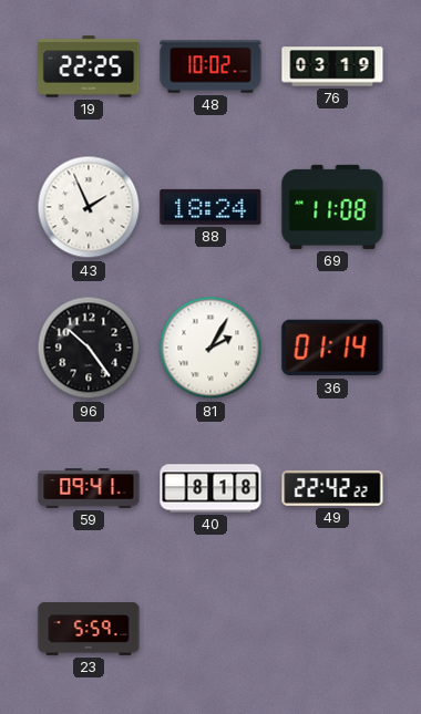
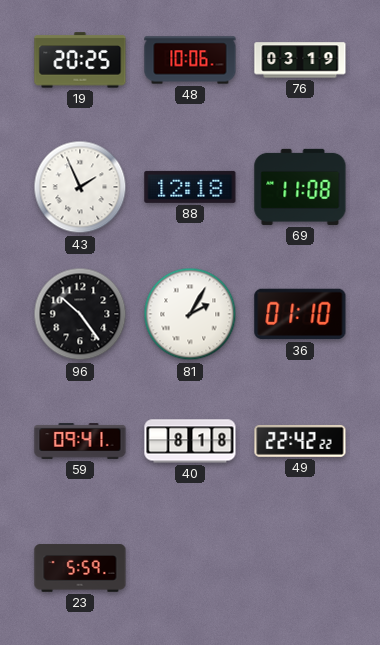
19: 22:25 -> 20:25 (80, 60)
48: 10:02 -> 10:06 (190, 60)
88: 18:24 -> 12:18 (190, 187)
36: 01:14 -> 01:10 (300, 314)
